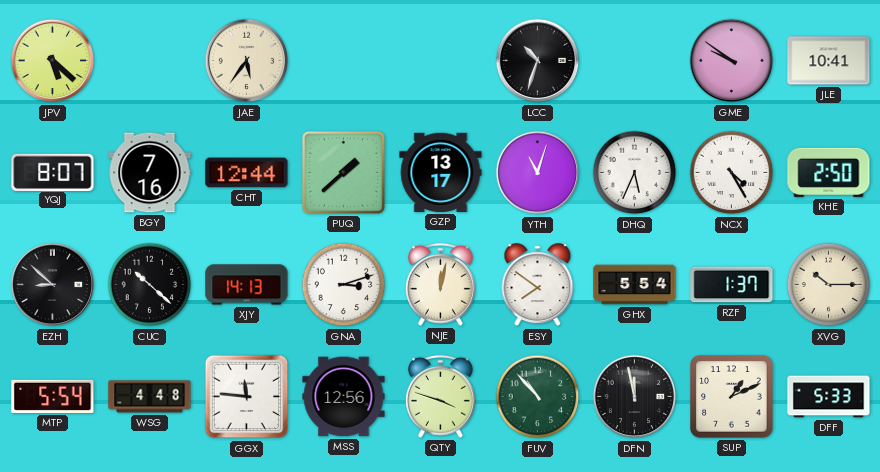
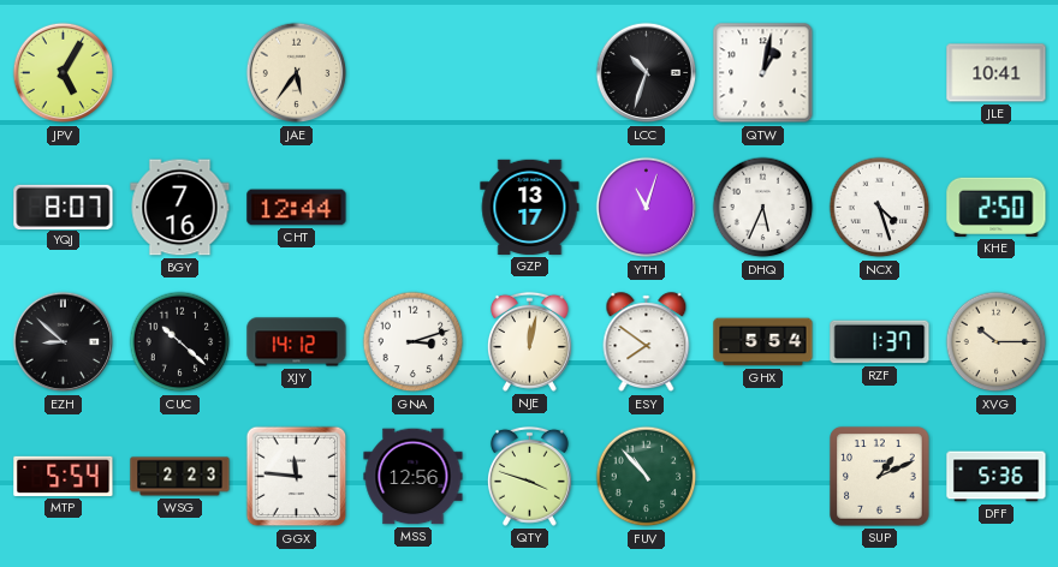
JPV: 5:22 -> 5:05 (64, 73)
QTW: none -> 1:02 (763, 73)
GME: 9:51 -> none (732, 61)
PUQ: 1:38 -> none (344, 173)
NCX: 4:25 -> 4:27 (880, 208)
XJY: 14:13 -> 14:12 (297, 342)
WSG: 4:48 -> 2:23 (180, 477)
DFN: 11:58 -> none (635, 397)
DFF: 5:33 -> 5:36 (997, 477)
